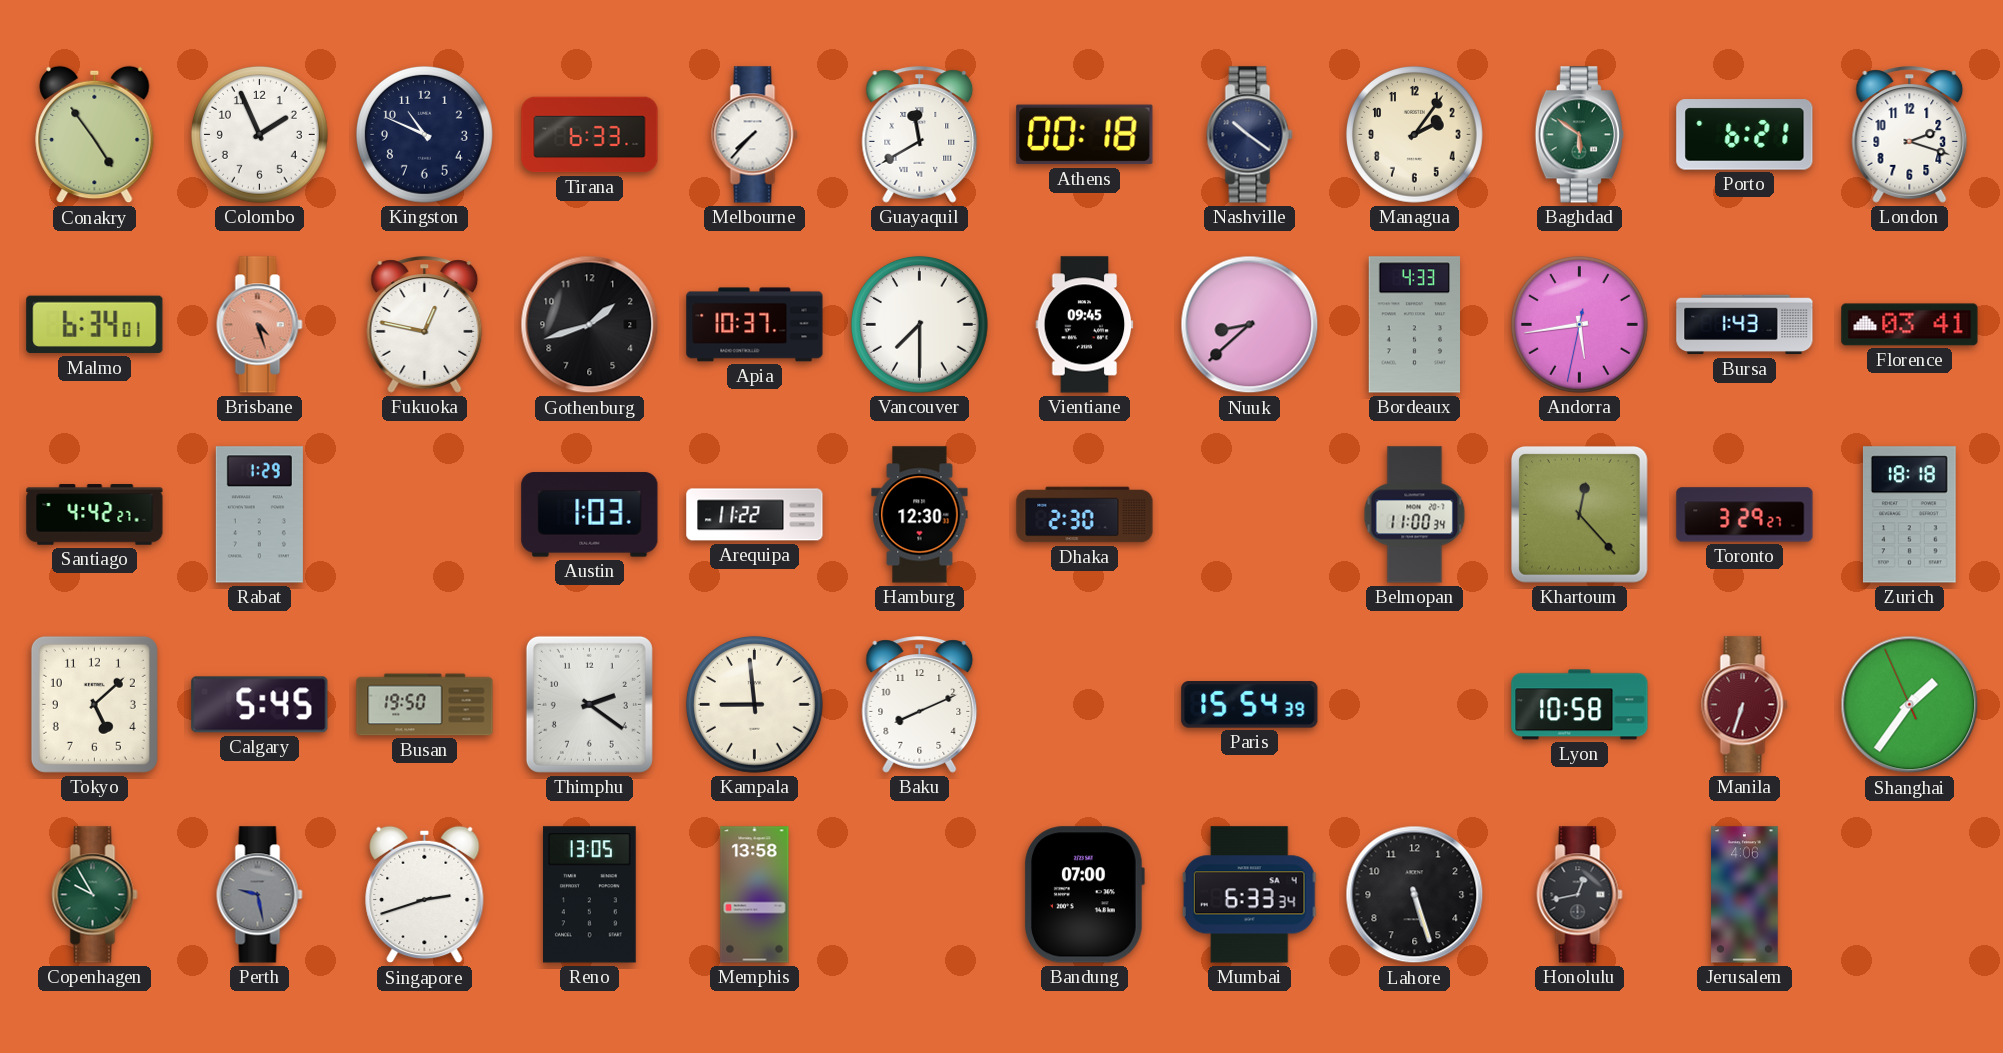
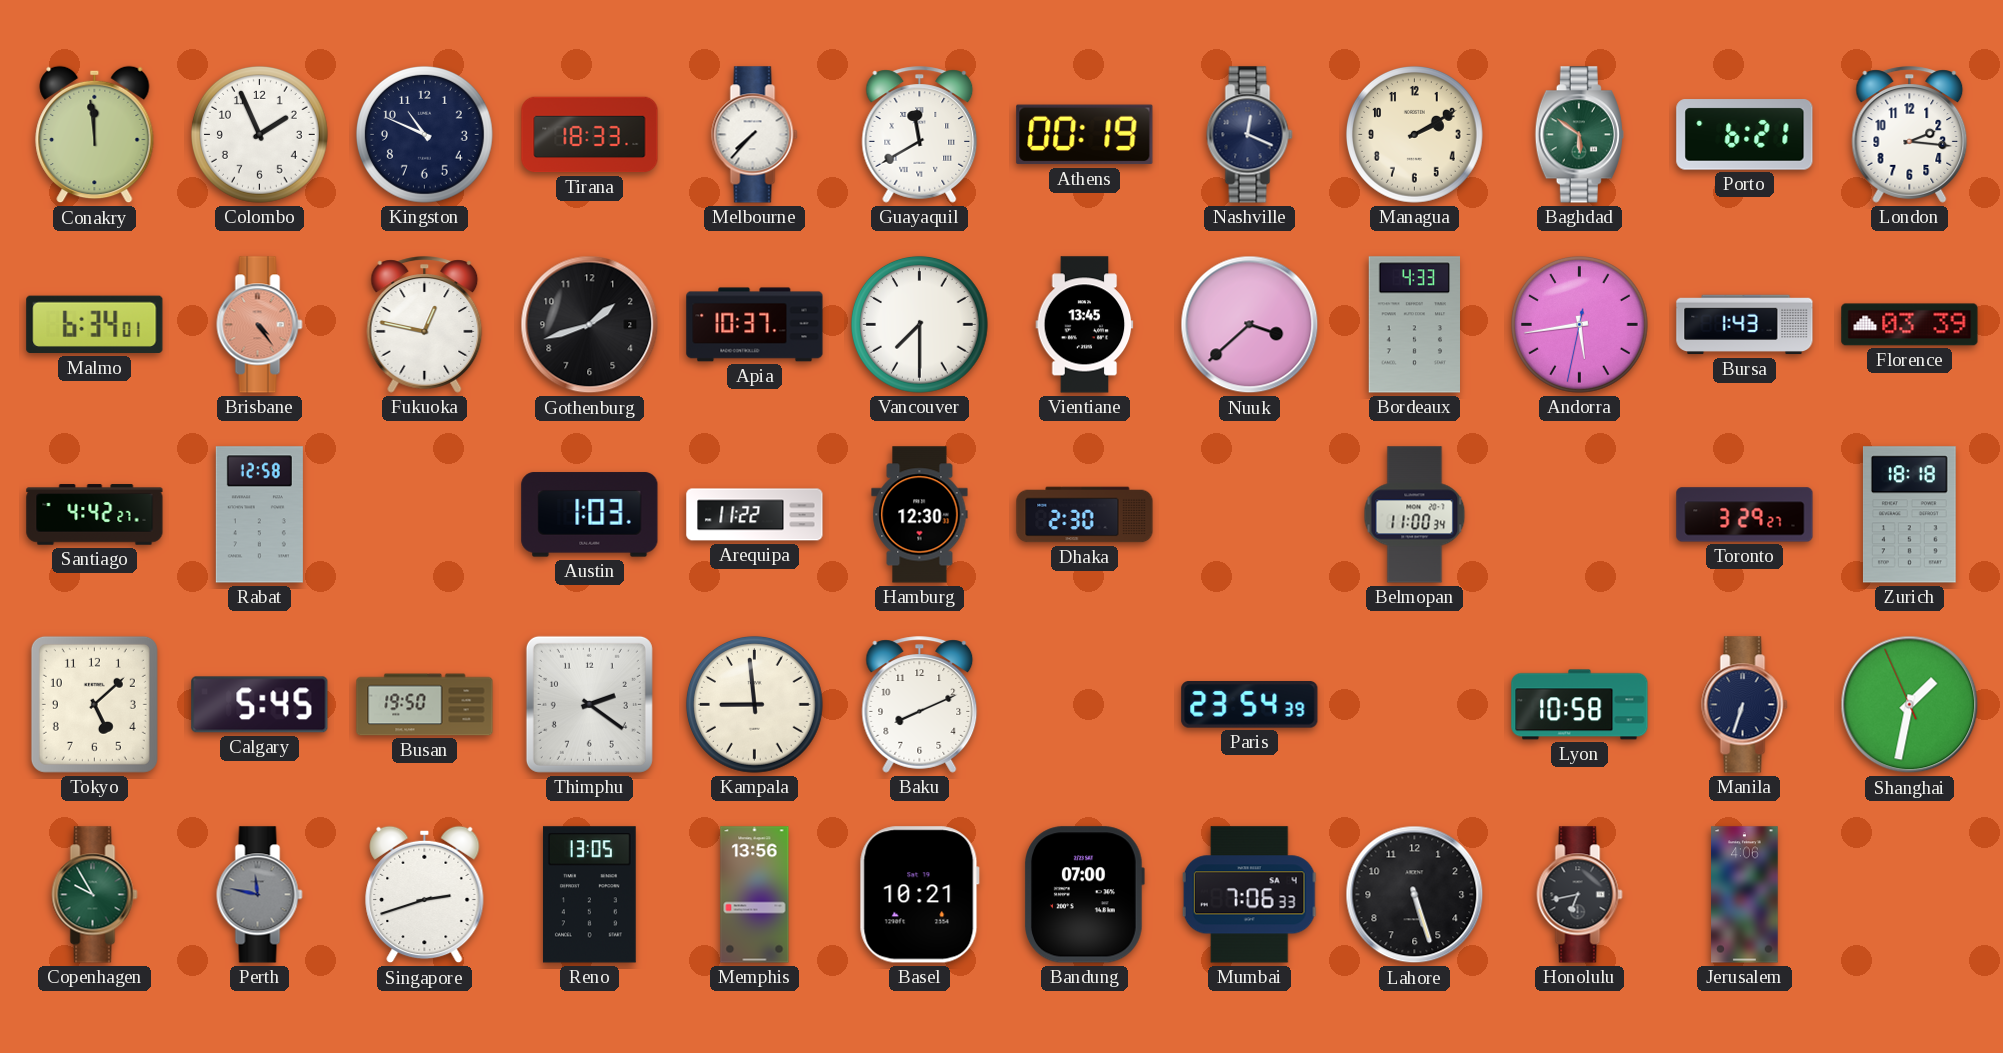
Conakry: 4:54 -> 11:59 (95, 135)
Tirana: 6:33 -> 18:33 (590, 135)
Athens: 00:18 -> 00:19 (1085, 135)
Nashville: 10:21 -> 12:19 (1250, 135)
Managua: 2:06 -> 2:10 (1414, 134)
London: 2:18 -> 2:16 (1910, 135)
Brisbane: 4:27 -> 4:24 (260, 325)
Vientiane: 09:45 -> 13:45 (1085, 325)
Nuuk: 8:38 -> 3:38 (1250, 325)
Florence: 03:41 -> 03:39 (1910, 325)
Rabat: 1:29 -> 12:58 (259, 515)
Khartoum: 12:23 -> none (1579, 514)
Paris: 15:54 -> 23:54 (1250, 705)
Manila dial: burgundy -> navy (1745, 705)
Shanghai: 1:35 -> 1:31 (1910, 705)
Perth: 9:28 -> 11:47 (260, 895)
Memphis: 13:58 -> 13:56 (755, 895)
Basel: none -> 10:21 (919, 895)
Mumbai: 6:33 -> 7:06 (1250, 895)
Honolulu: 12:43 -> 6:43 (1580, 895)
